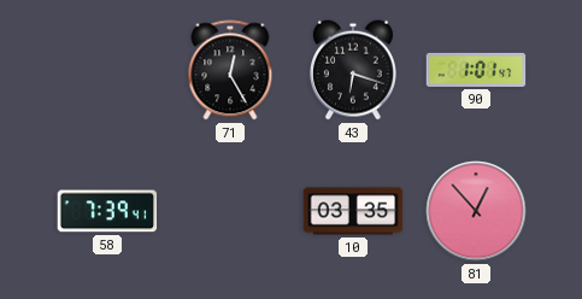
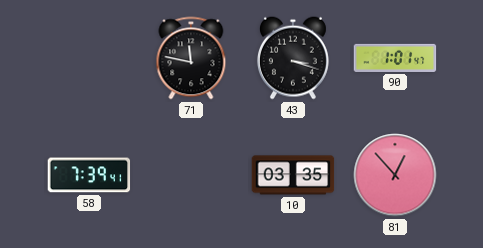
71: 12:25 -> 11:47 (191, 58)
43: 6:18 -> 3:18 (293, 58)
